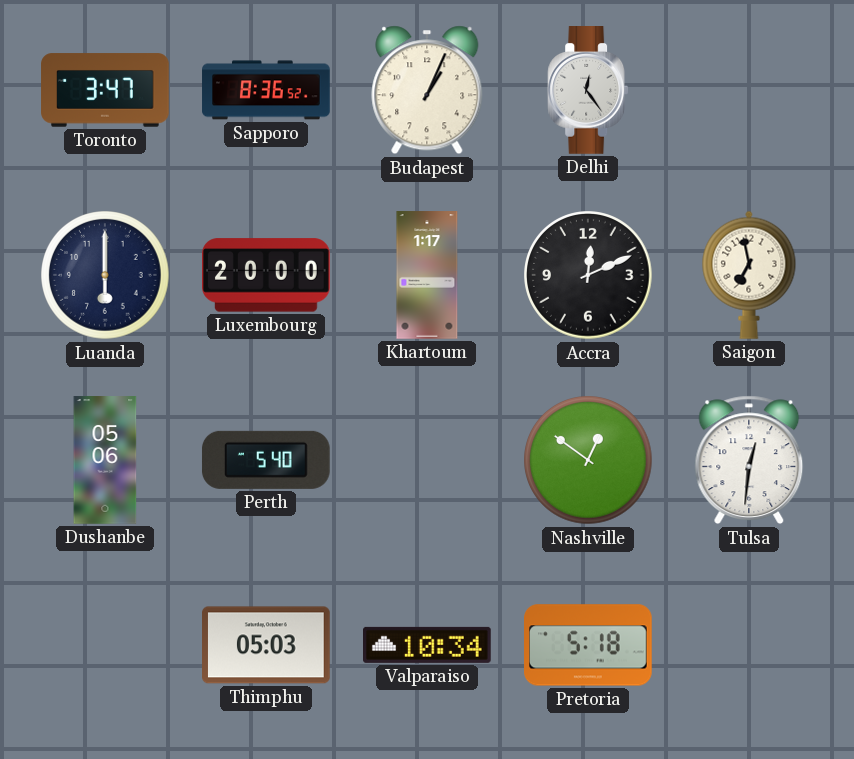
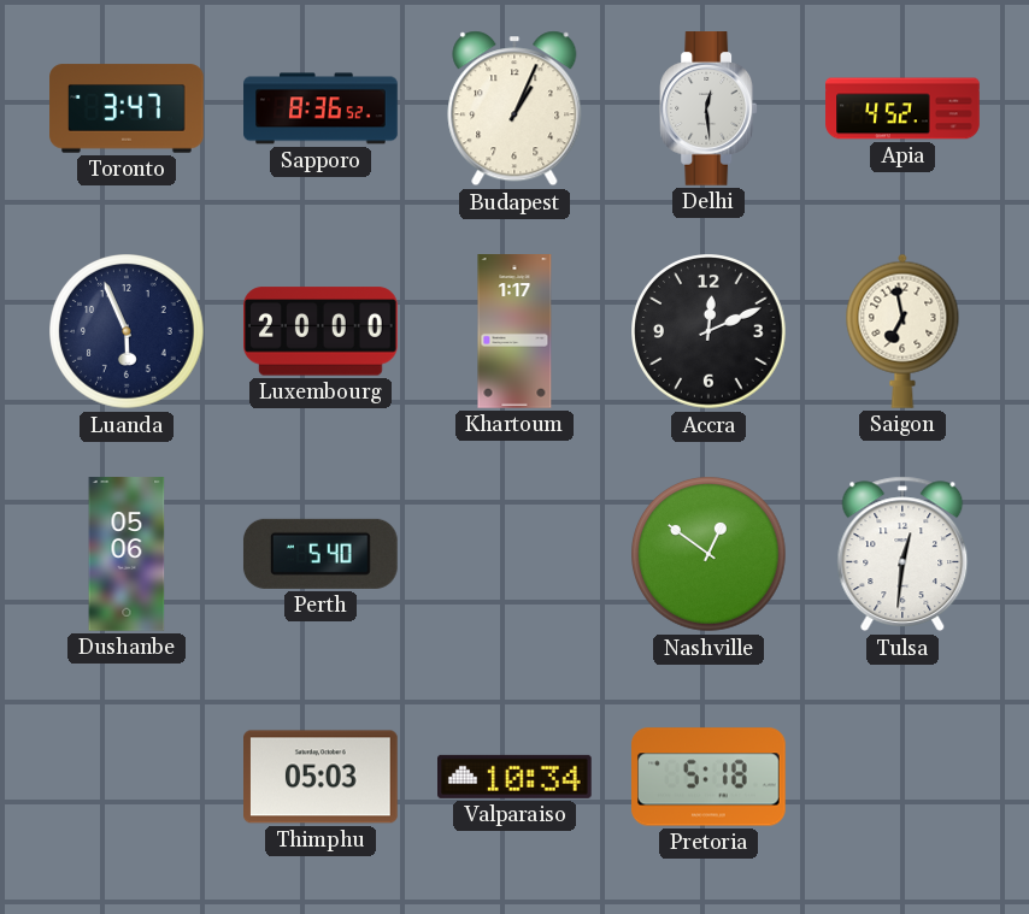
Delhi: 12:24 -> 12:29 (708, 108)
Apia: none -> 4:52 (902, 108)
Luanda: 6:00 -> 5:56 (127, 331)
